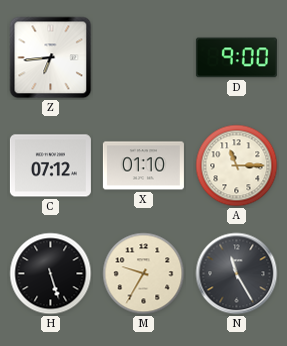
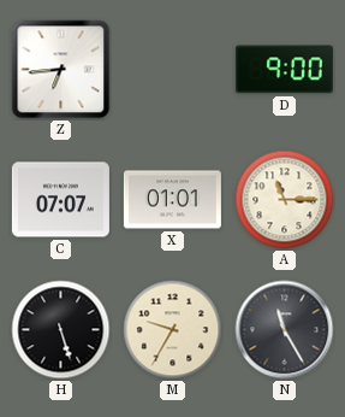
C: 07:12 -> 07:07 (60, 200)
X: 01:10 -> 01:01 (172, 200)
